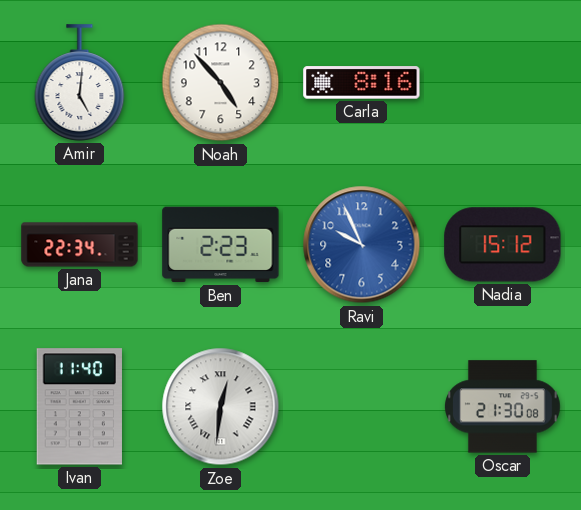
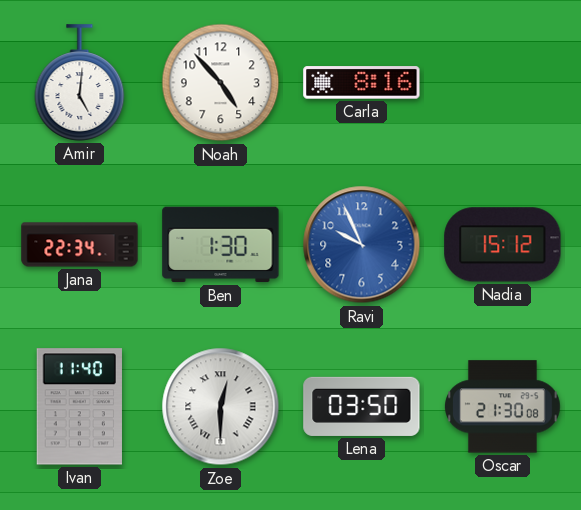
Ben: 2:23 -> 1:30 (221, 245)
Zoe: 12:31 -> 12:30 (221, 407)
Lena: none -> 03:50 (362, 406)
